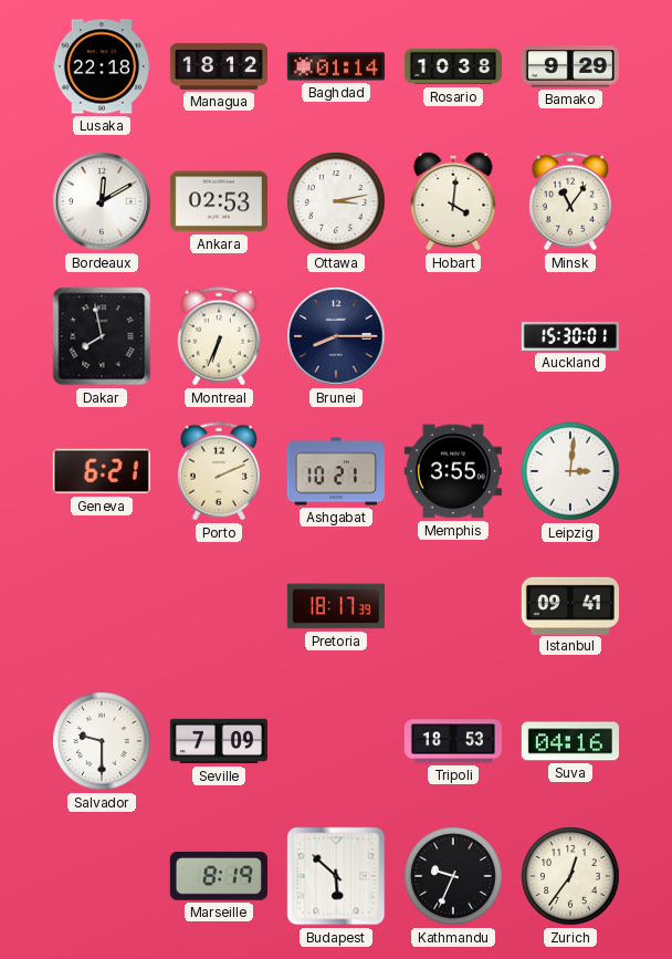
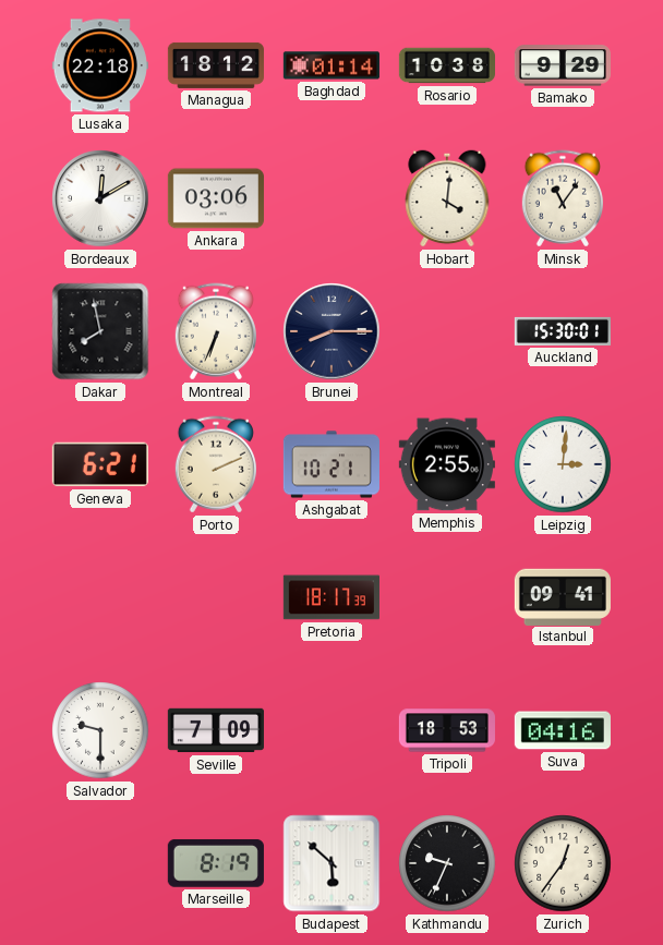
Ankara: 02:53 -> 03:06 (216, 198)
Ottawa: 3:13 -> none (336, 201)
Memphis: 3:55 -> 2:55 (447, 464)
